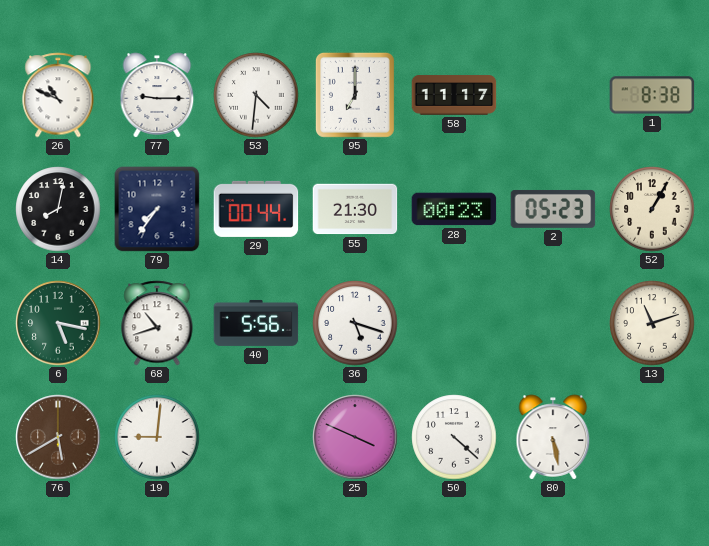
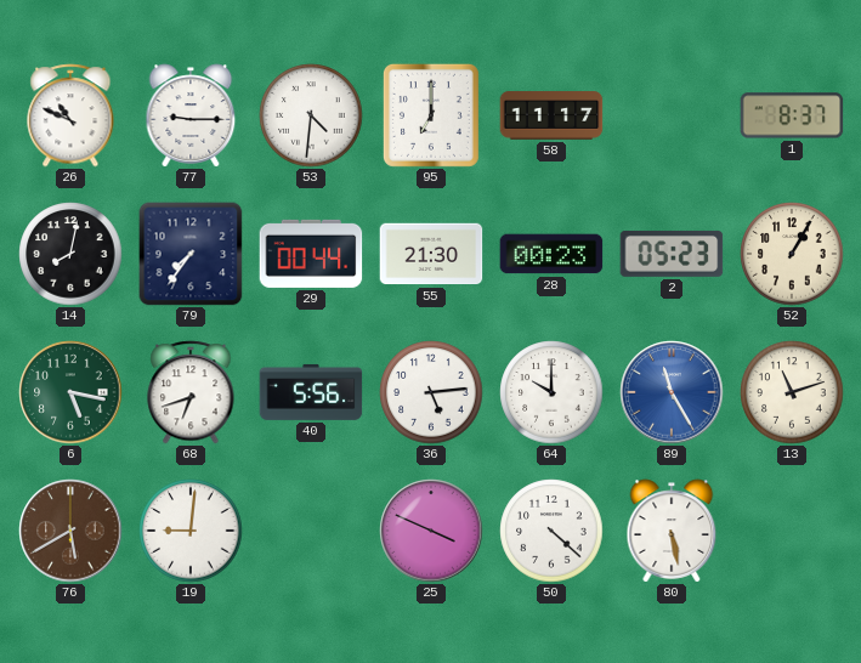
1: 8:38 -> 8:37 (792, 115)
68: 10:42 -> 6:42 (191, 392)
36: 5:18 -> 5:14 (431, 392)
64: none -> 10:00 (551, 392)
89: none -> 11:25 (672, 392)
